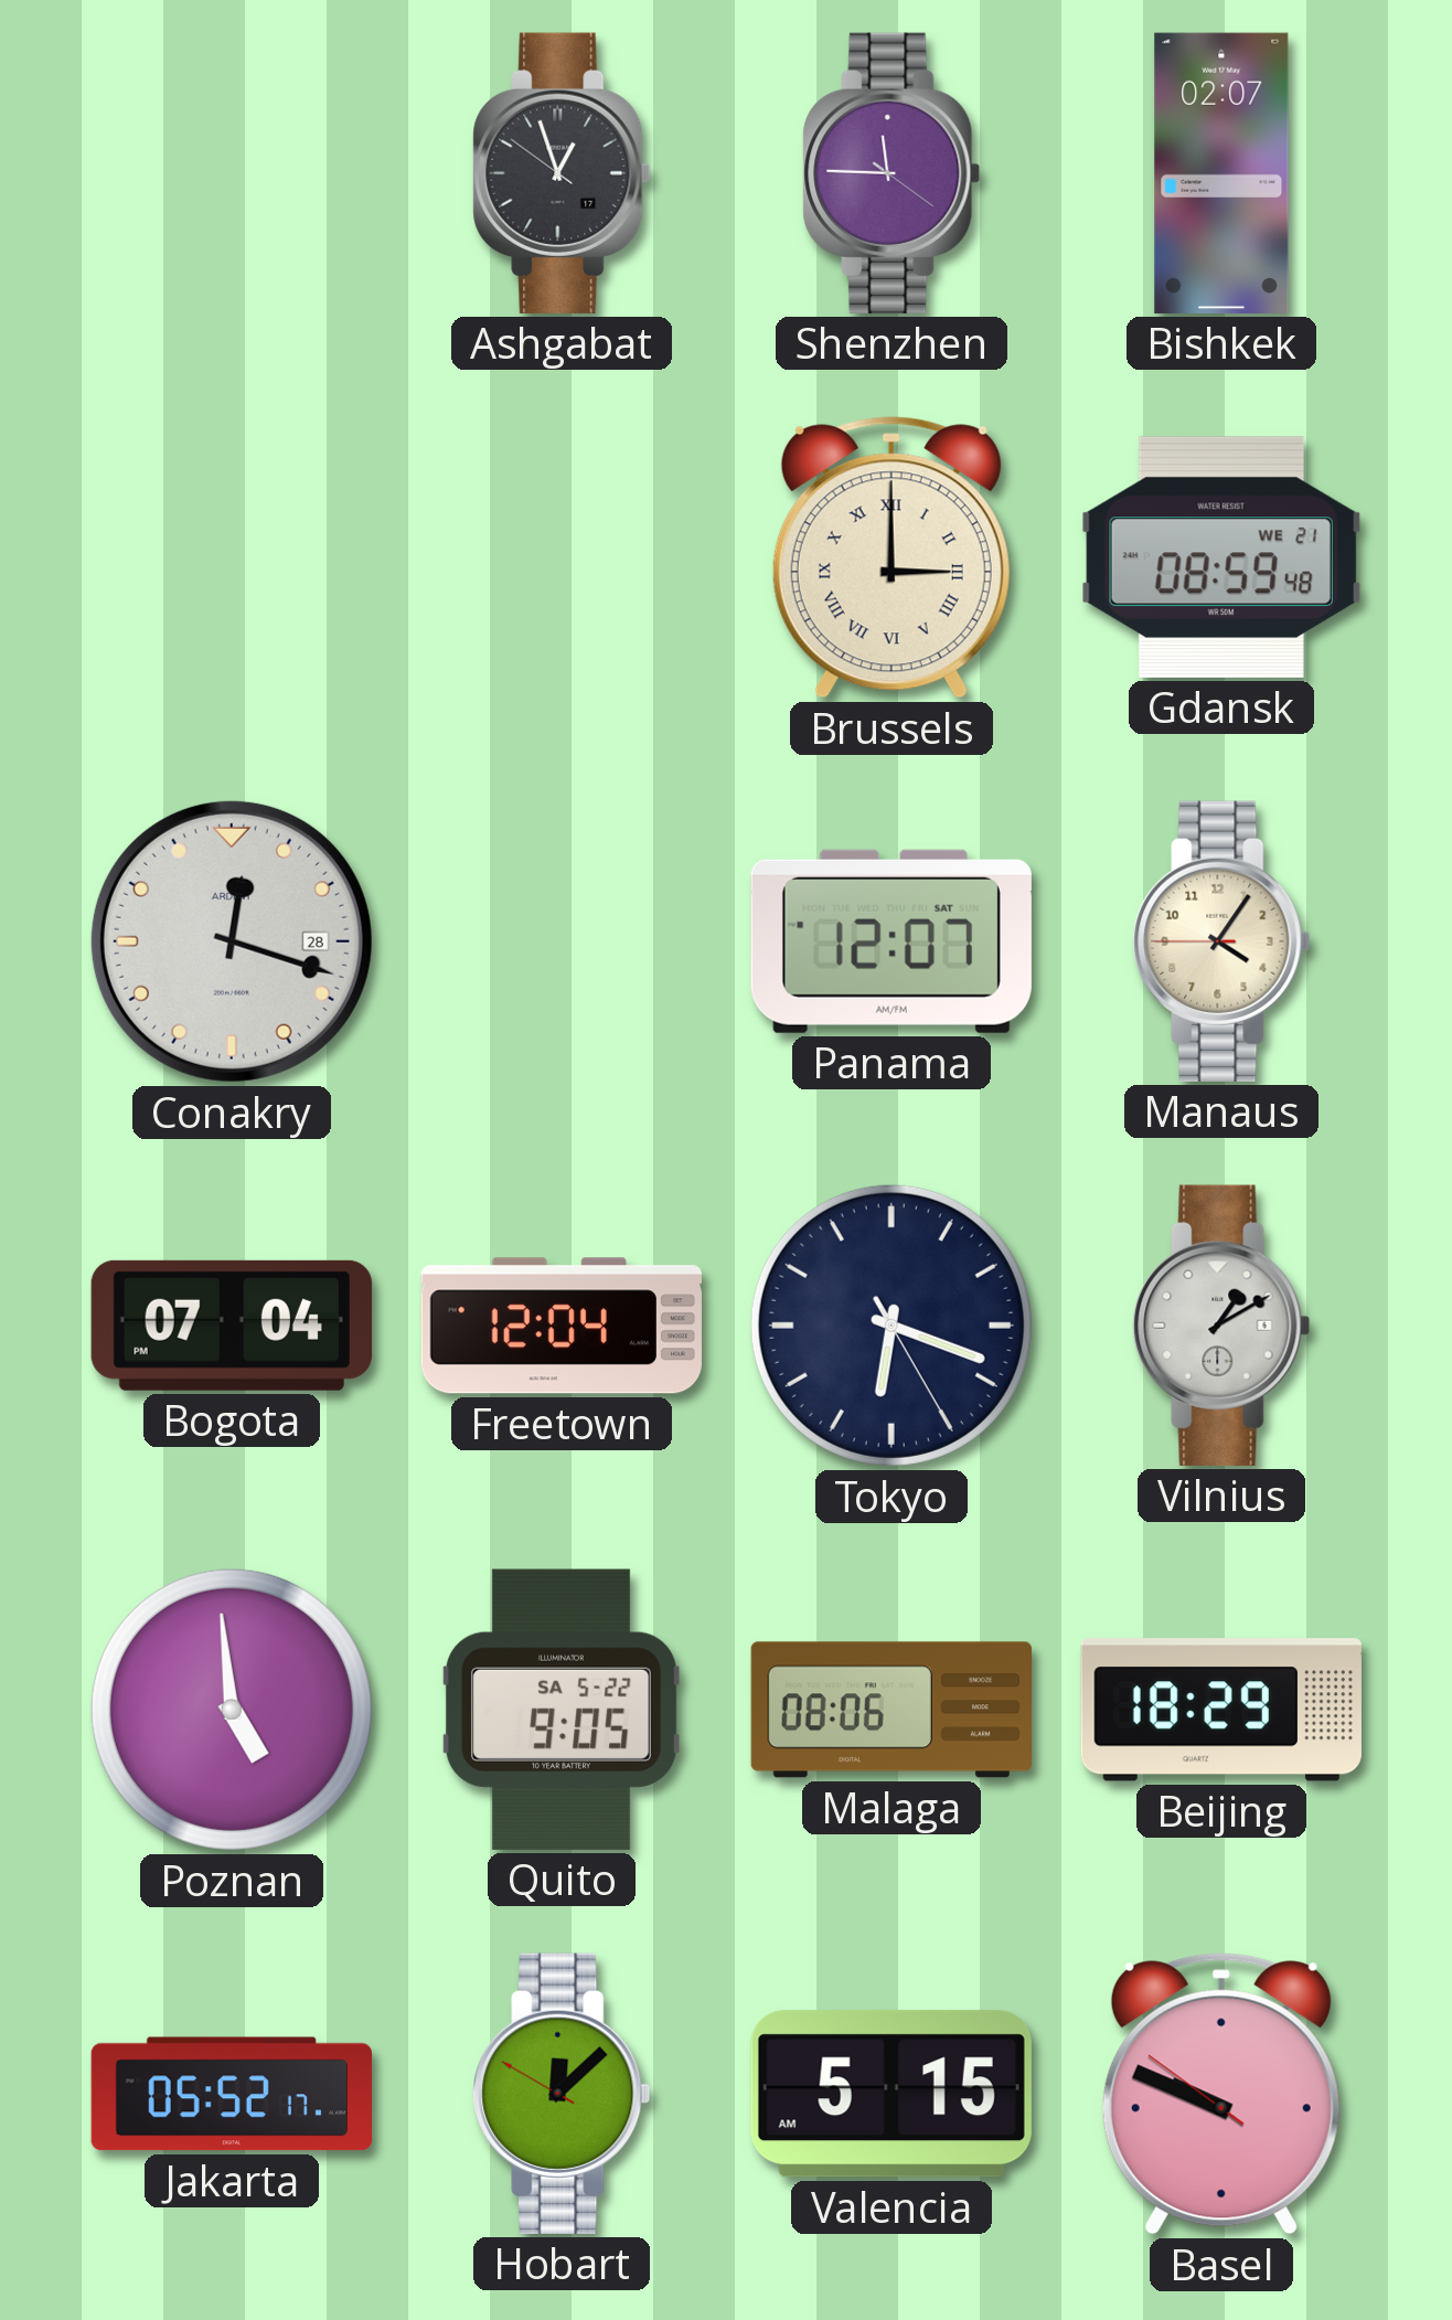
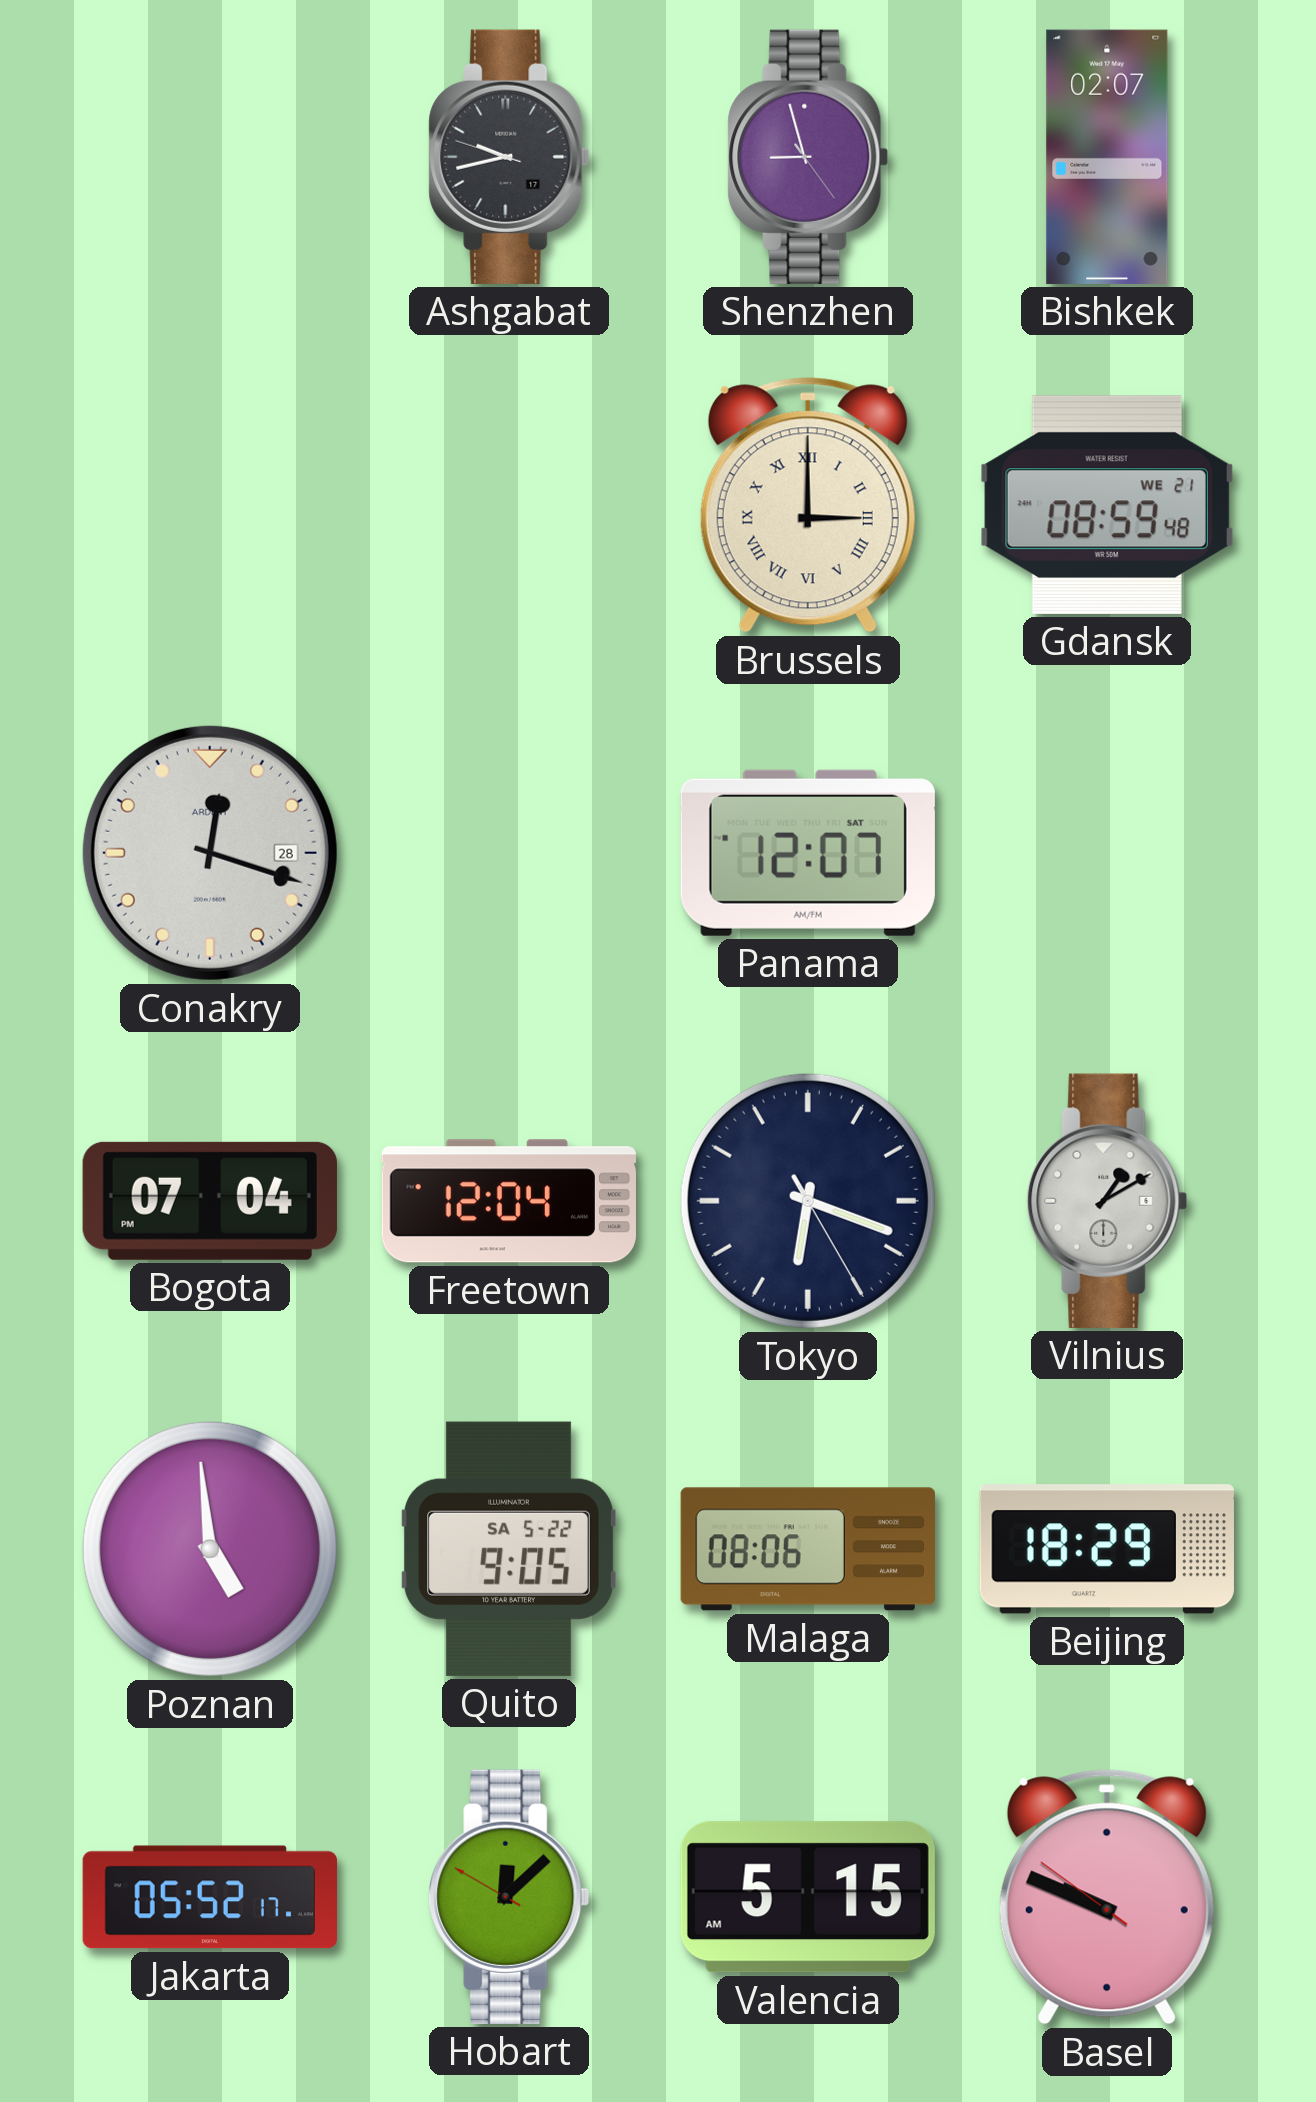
Ashgabat: 12:56 -> 9:42 (509, 157)
Shenzhen: 11:45 -> 8:57 (808, 157)
Manaus: 4:05 -> none (1221, 941)
